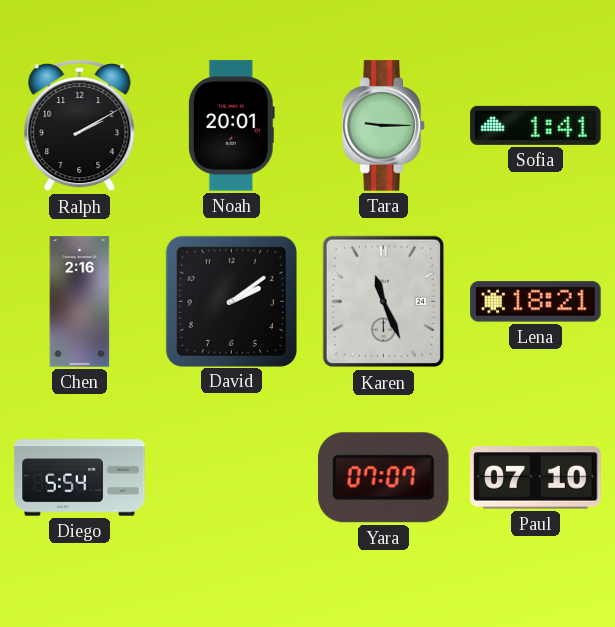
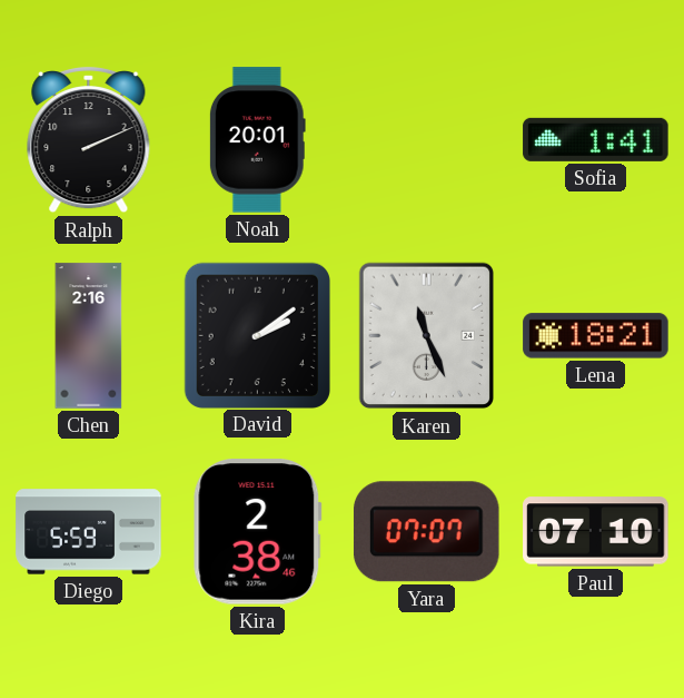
Ralph: 2:10 -> 2:11 (89, 140)
Tara: 9:15 -> none (384, 126)
Diego: 5:54 -> 5:59 (89, 532)
Kira: none -> 2:38 (257, 532)
